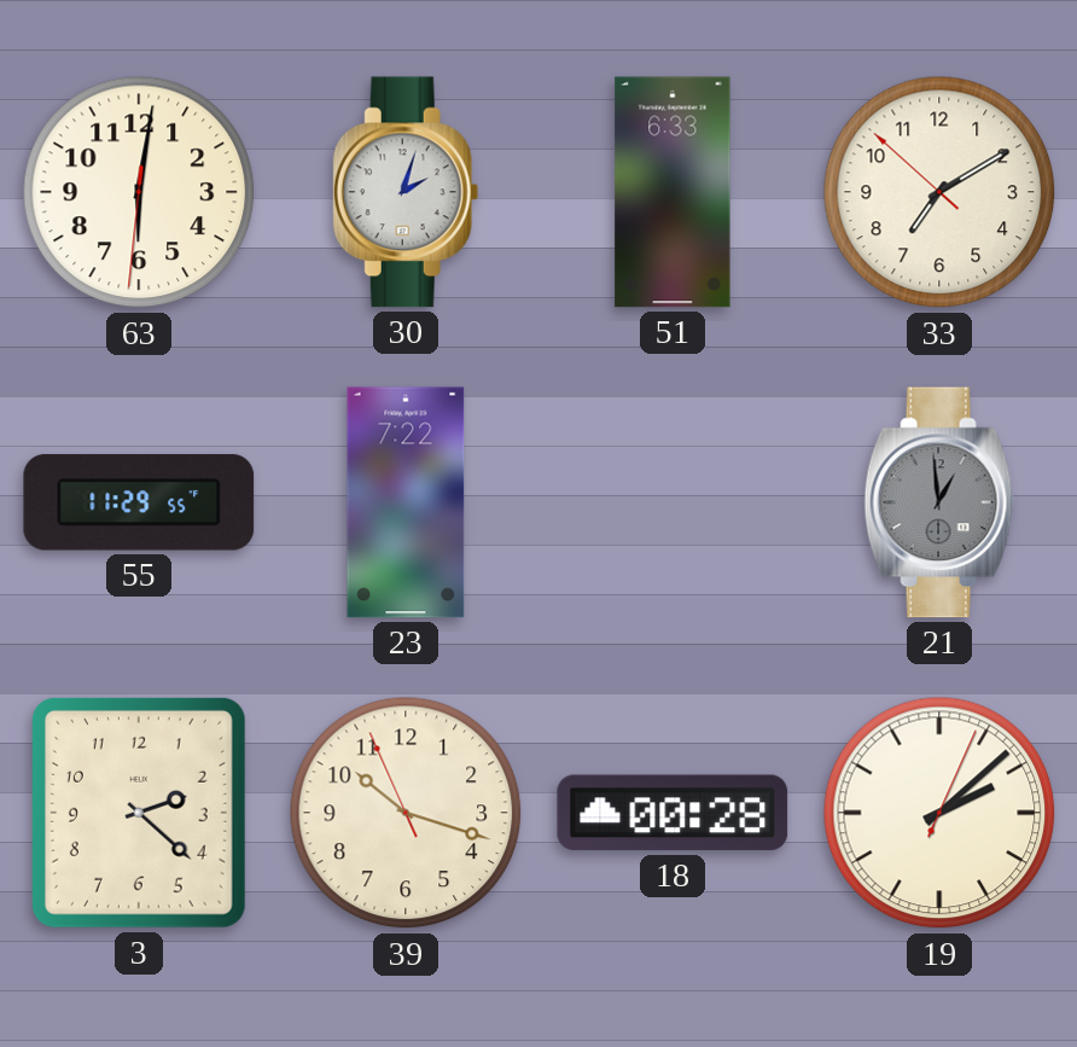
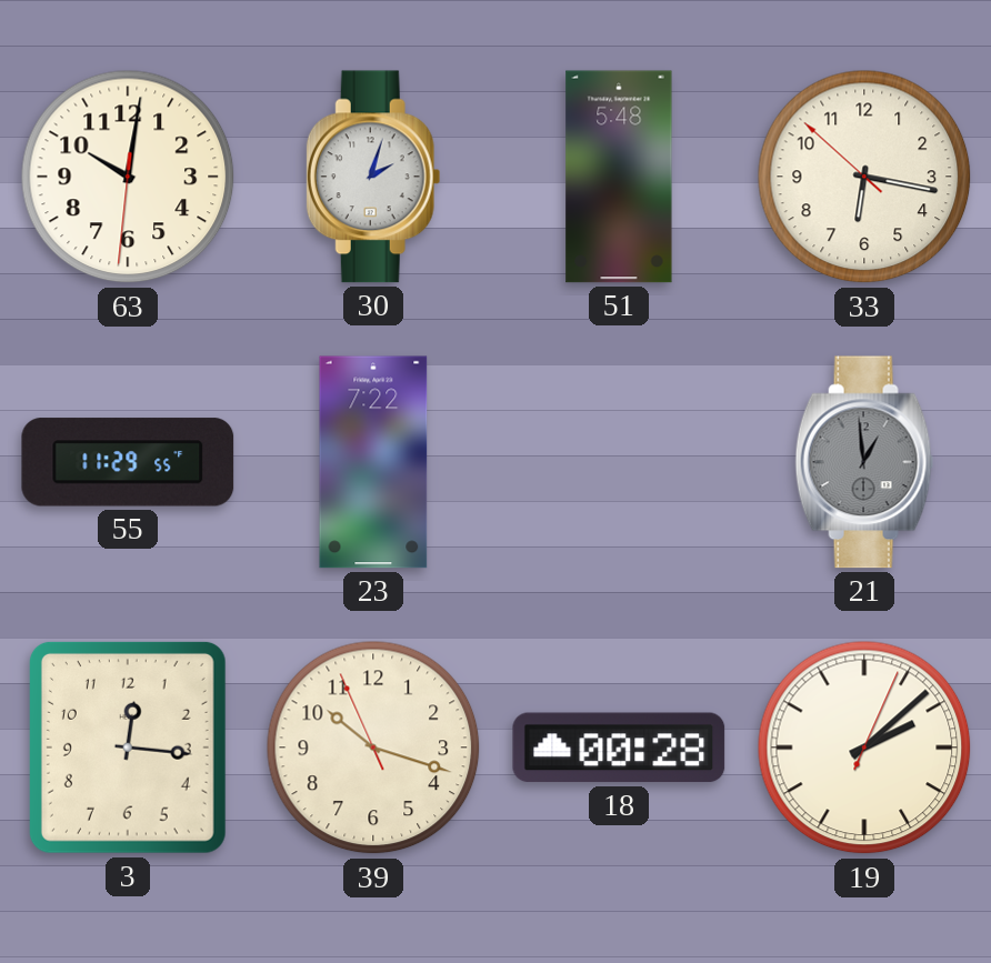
63: 6:01 -> 10:01 (128, 177)
51: 6:33 -> 5:48 (619, 177)
33: 7:09 -> 6:16 (864, 177)
3: 2:22 -> 12:16 (128, 748)
